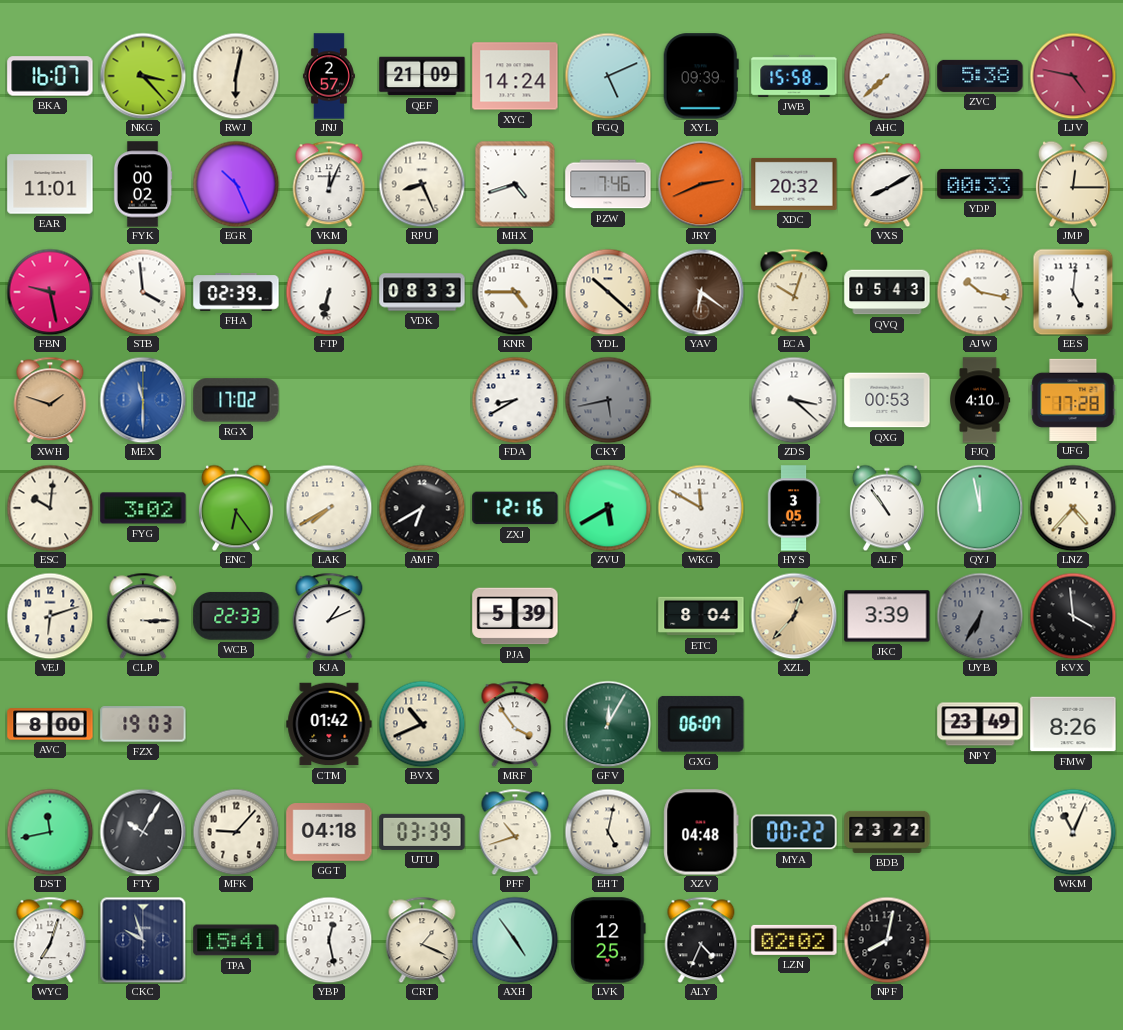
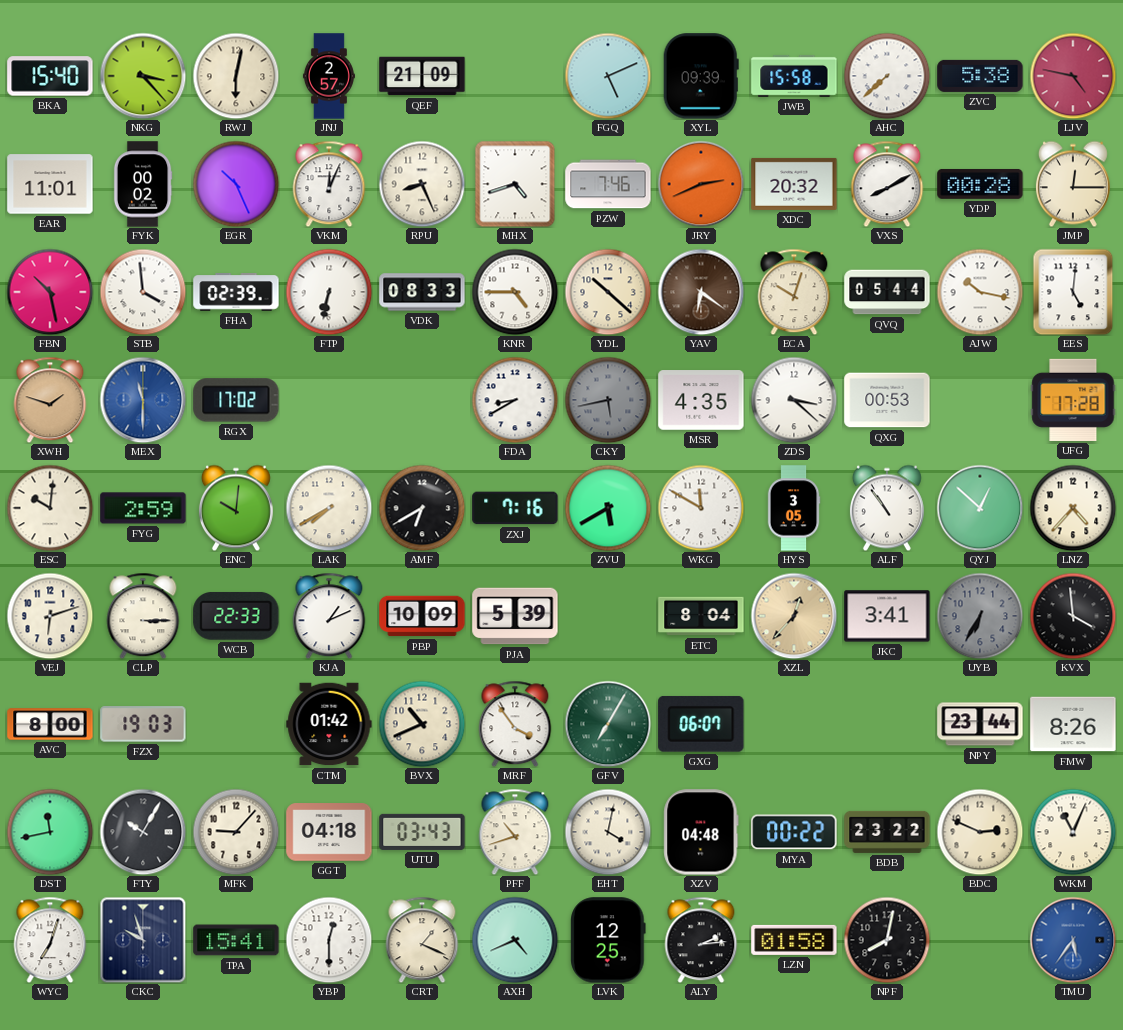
BKA: 16:07 -> 15:40 (50, 76)
XYC: 14:24 -> none (515, 76)
YDP: 00:33 -> 00:28 (980, 184)
FBN: 9:28 -> 10:28 (50, 292)
QVQ: 05:43 -> 05:44 (887, 292)
MSR: none -> 4:35 (701, 400)
FJQ: 4:10 -> none (981, 400)
FYG: 3:02 -> 2:59 (143, 508)
ENC: 6:24 -> 10:01 (236, 508)
ZXJ: 12:16 -> 7:16 (515, 508)
QYJ: 11:58 -> 12:52 (980, 508)
PBP: none -> 10:09 (422, 616)
JKC: 3:39 -> 3:41 (887, 616)
GFV: 12:05 -> 7:05 (608, 724)
NPY: 23:49 -> 23:44 (980, 724)
UTU: 03:39 -> 03:43 (422, 832)
EHT: 5:02 -> 4:02 (608, 832)
BDC: none -> 2:49 (980, 832)
YBP: 12:28 -> 12:30 (329, 940)
AXH: 4:54 -> 4:41 (515, 940)
ALY: 4:34 -> 2:14 (701, 940)
LZN: 02:02 -> 01:58 (794, 940)
TMU: none -> 5:36 (1073, 940)
